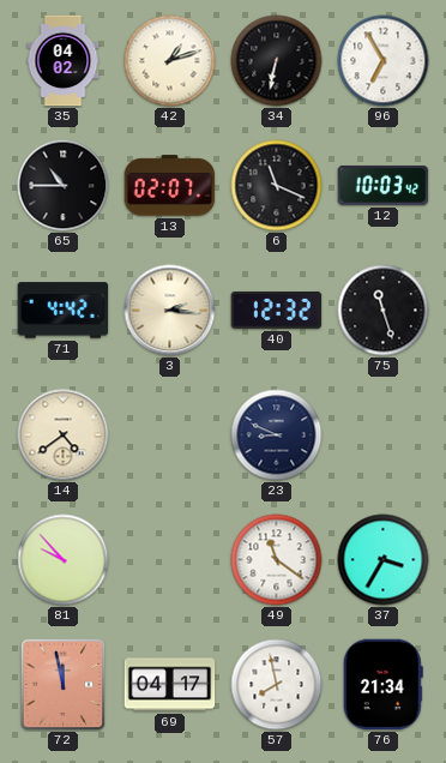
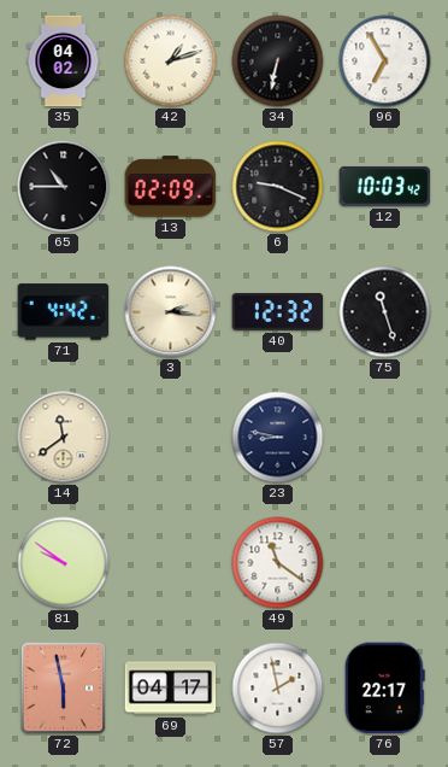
13: 02:07 -> 02:09 (171, 187)
6: 11:19 -> 9:19 (278, 187)
14: 4:39 -> 11:39 (64, 438)
23: 8:49 -> 8:47 (278, 438)
81: 9:53 -> 9:51 (64, 563)
37: 3:35 -> none (384, 560)
72: 11:58 -> 5:58 (64, 689)
57: 7:58 -> 1:58 (278, 689)
76: 21:34 -> 22:17 (384, 689)
